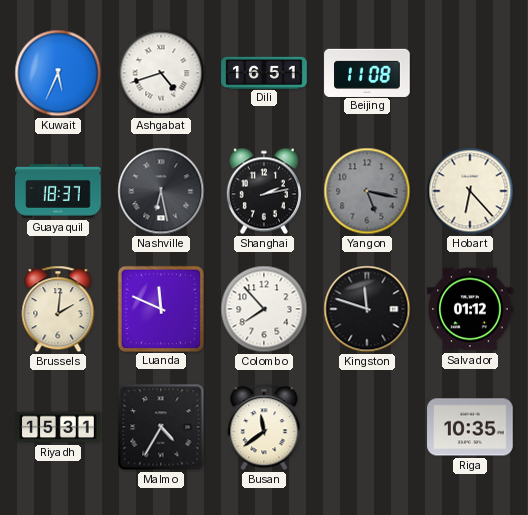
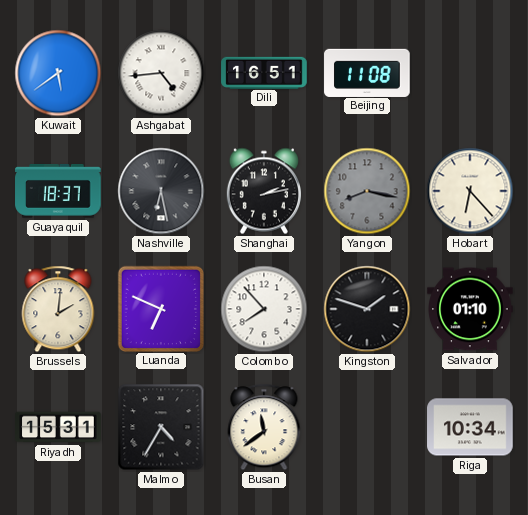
Kuwait: 5:34 -> 5:39 (58, 73)
Ashgabat: 4:42 -> 4:44 (161, 73)
Yangon: 5:17 -> 8:17 (367, 191)
Luanda: 11:49 -> 6:49 (160, 308)
Kingston: 11:48 -> 1:48 (367, 309)
Salvador: 01:12 -> 01:10 (470, 309)
Riga: 10:35 -> 10:34 (470, 427)
